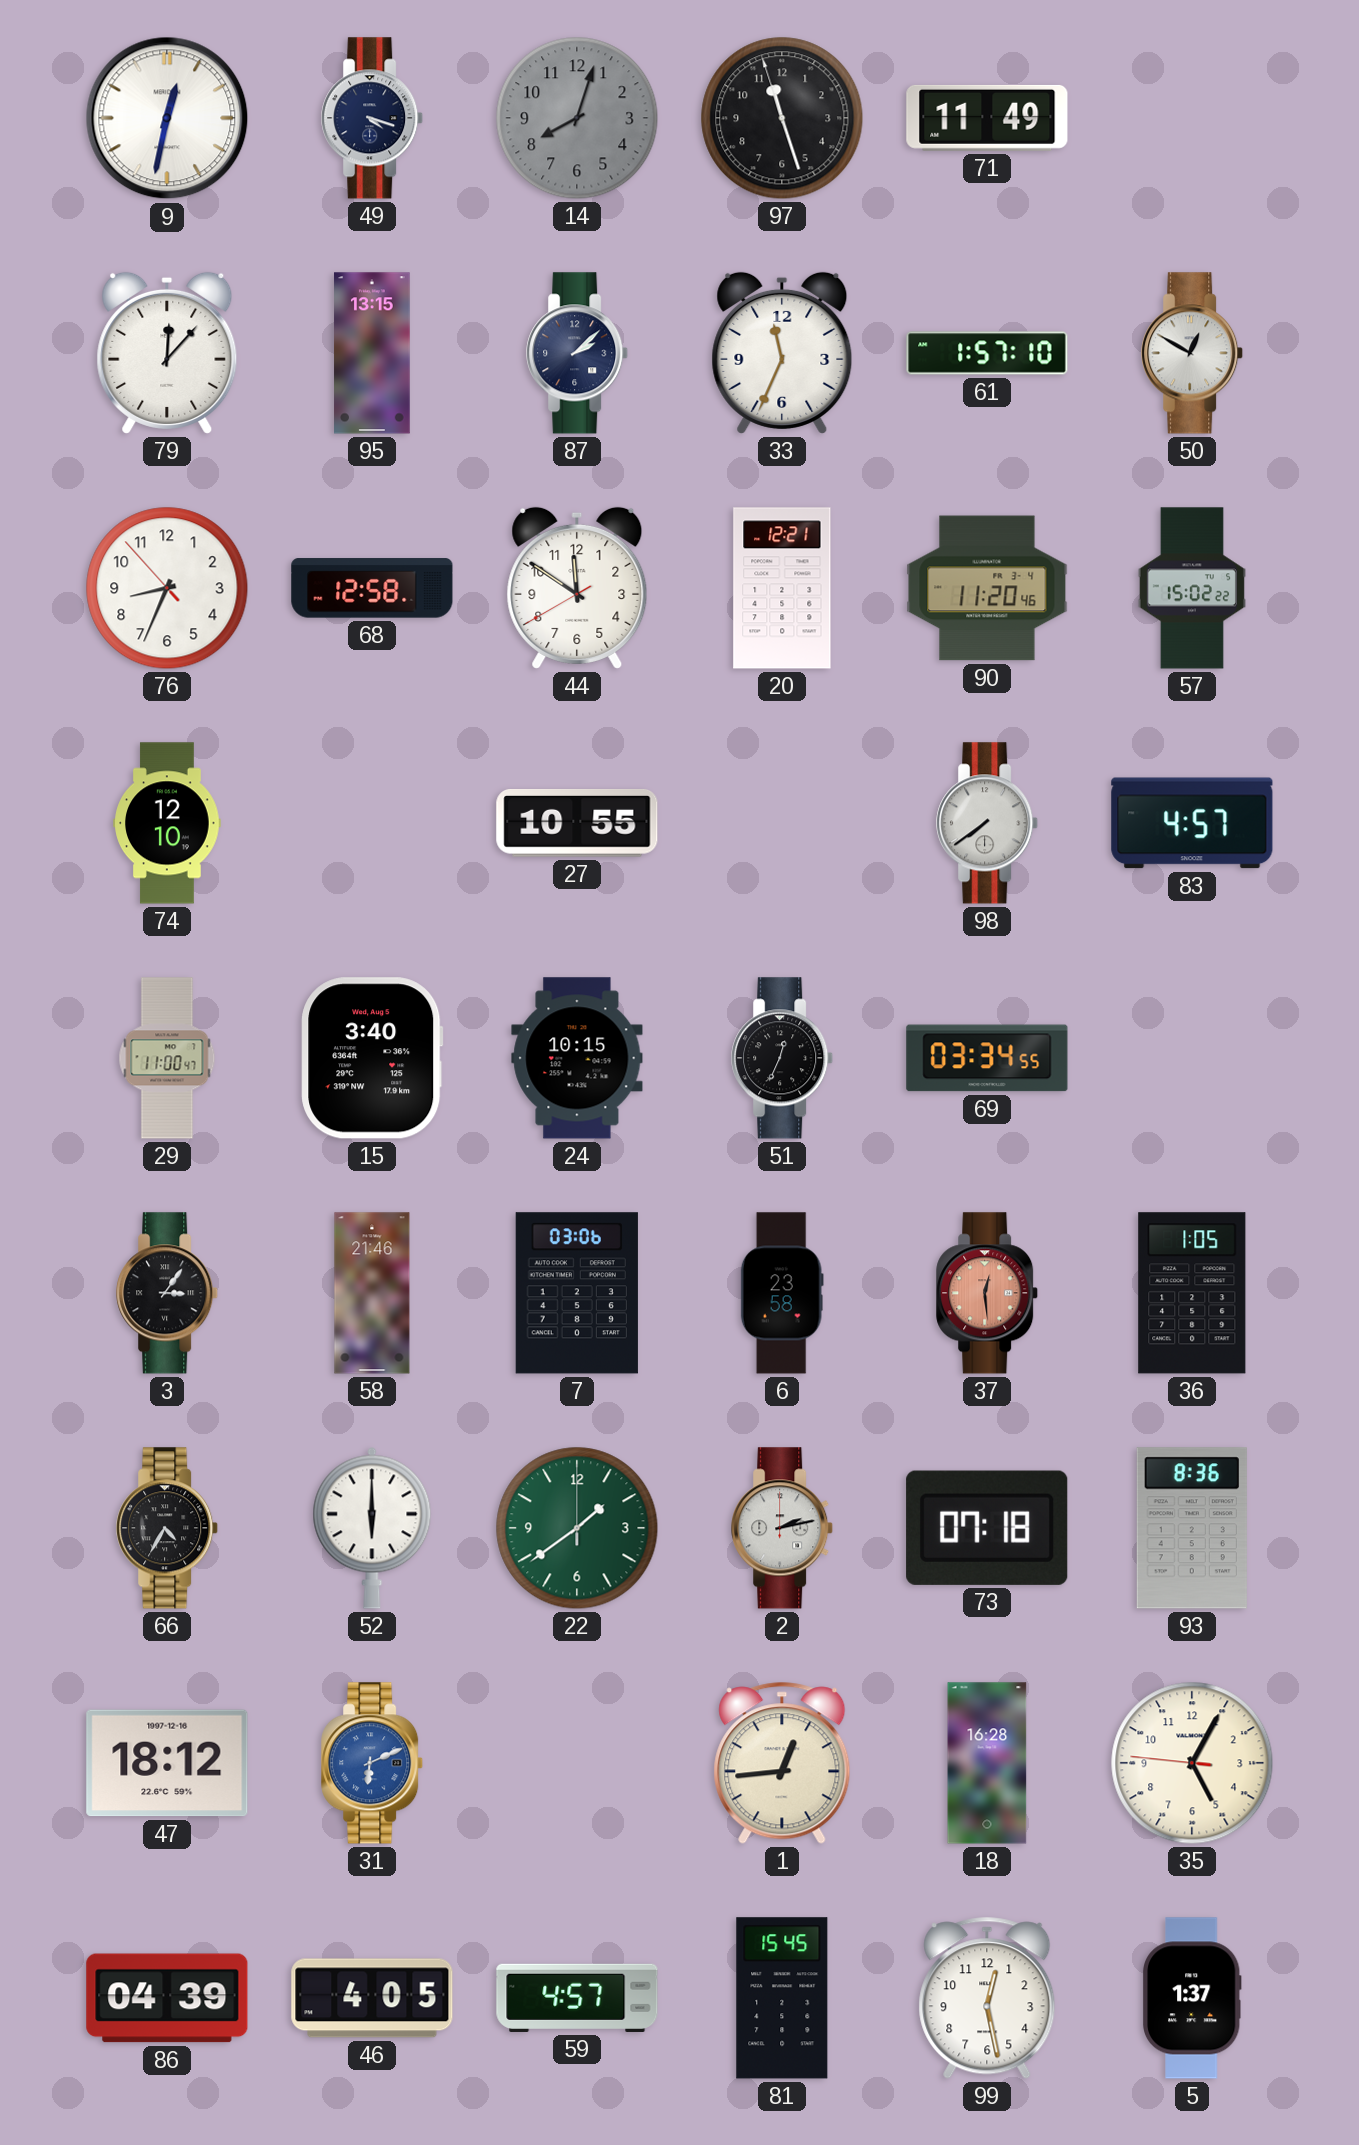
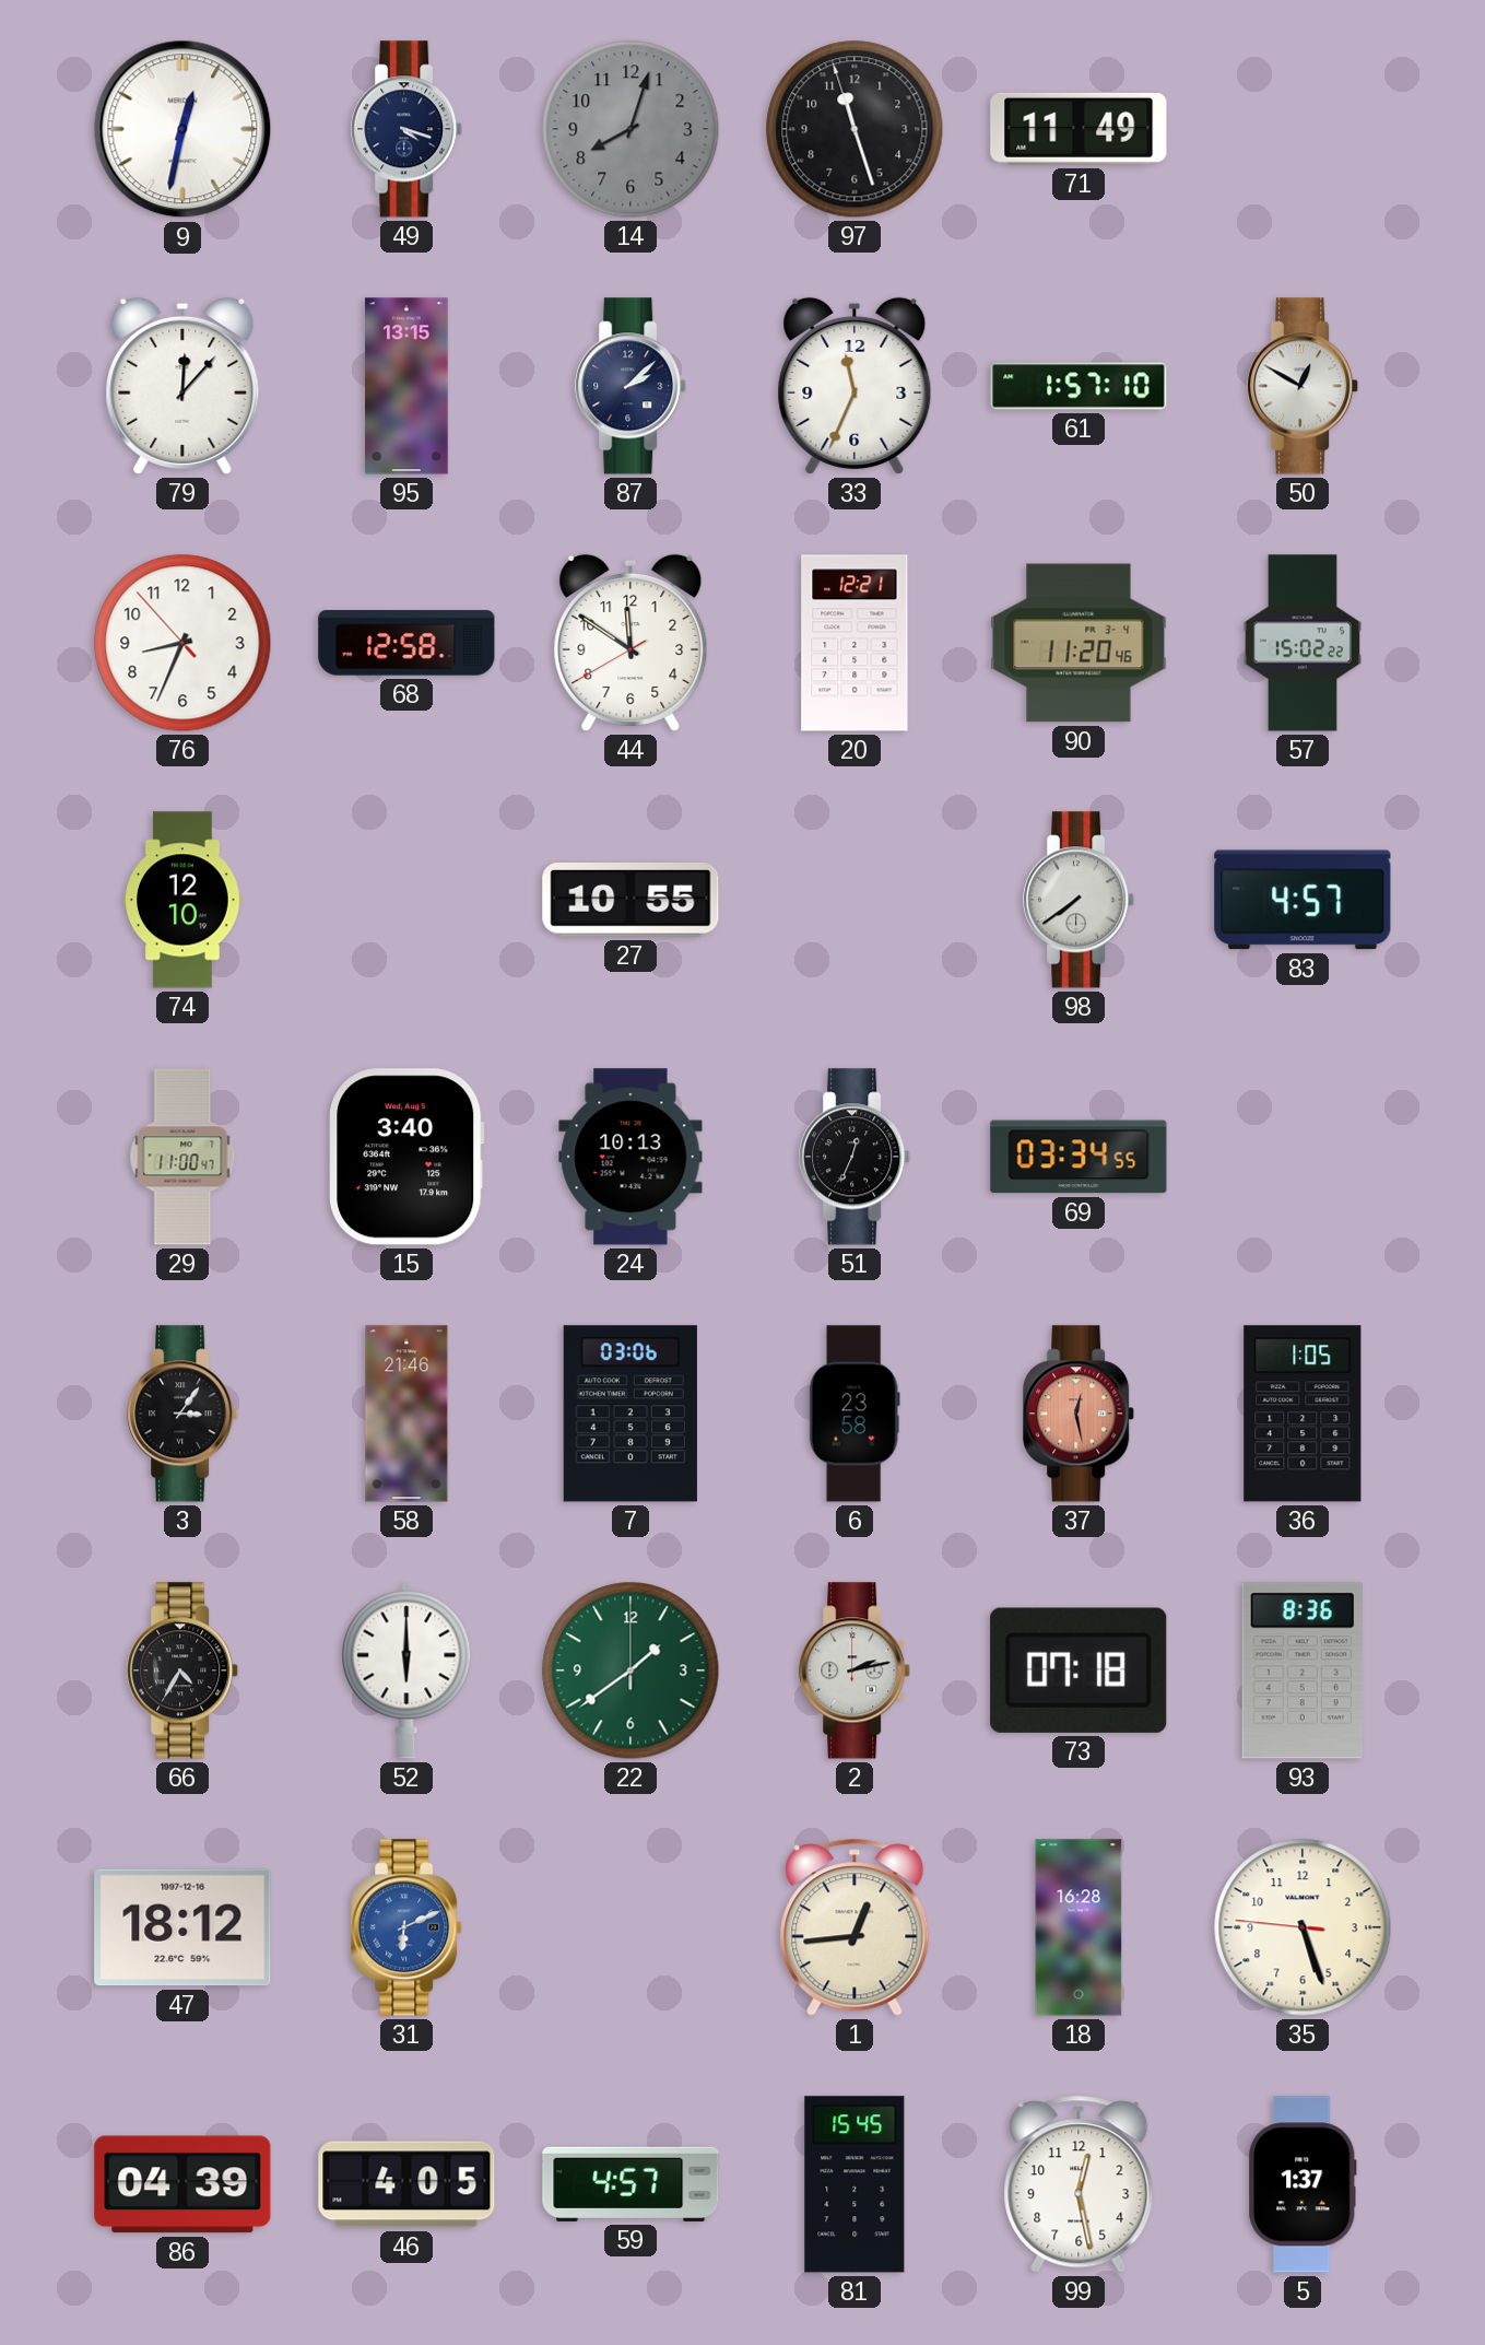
24: 10:15 -> 10:13 (630, 1157)
37: 12:29 -> 12:28 (1080, 1414)
35: 5:04 -> 5:26 (1303, 1927)
